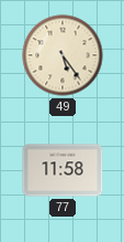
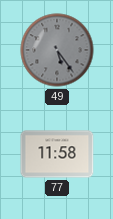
49 dial: cream -> grey (57, 50)
